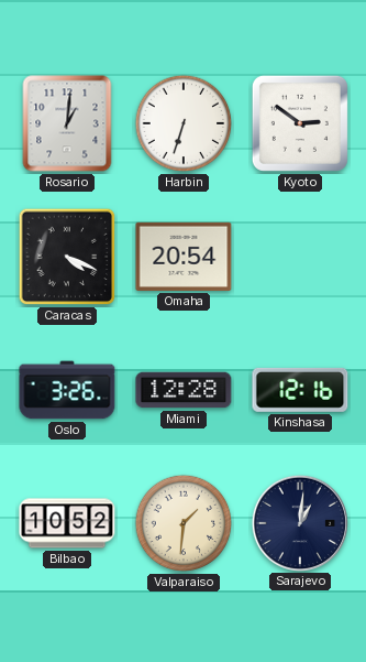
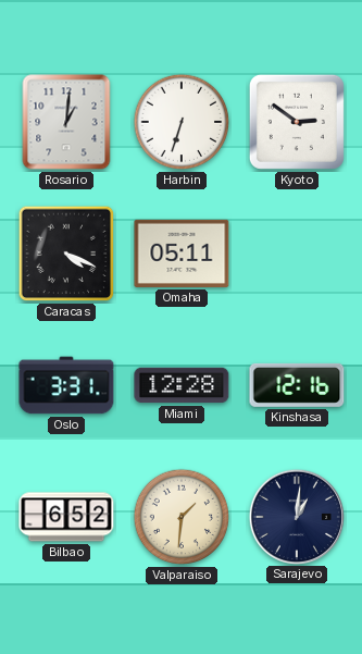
Omaha: 20:54 -> 05:11 (182, 254)
Oslo: 3:26 -> 3:31 (66, 385)
Bilbao: 10:52 -> 6:52 (66, 517)
